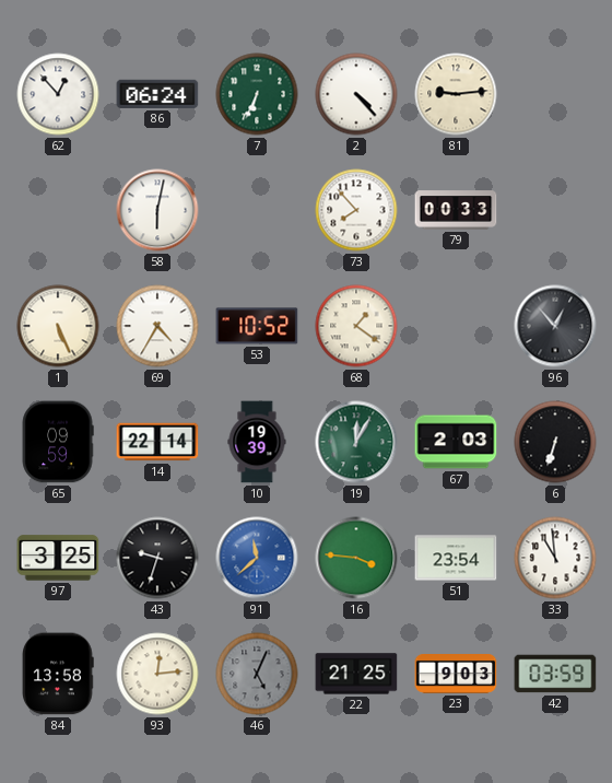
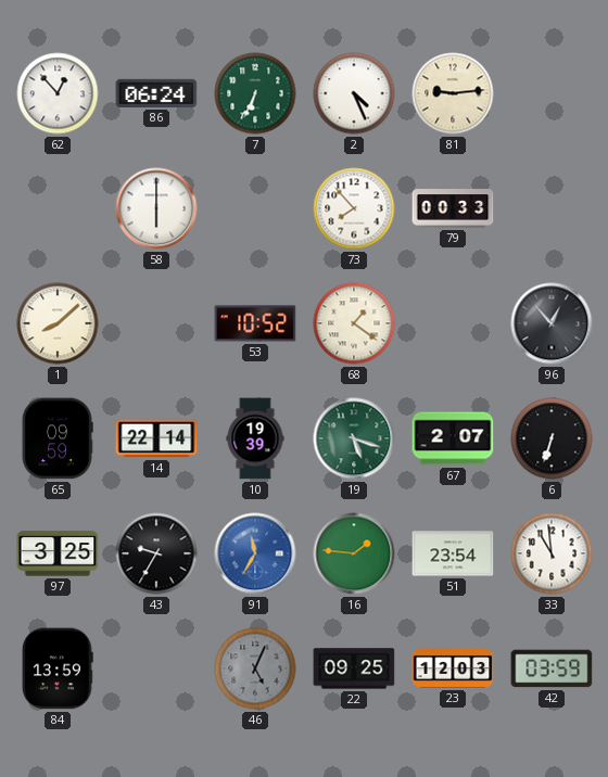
2: 4:23 -> 4:26 (354, 93)
58: 6:02 -> 6:00 (156, 208)
1: 5:26 -> 8:08 (58, 323)
69: 4:35 -> none (157, 326)
19: 12:05 -> 5:18 (354, 438)
67: 2:03 -> 2:07 (453, 438)
43: 9:33 -> 9:35 (156, 553)
91: 11:38 -> 11:35 (255, 553)
16: 3:46 -> 1:46 (354, 553)
84: 13:58 -> 13:59 (58, 668)
93: 12:14 -> none (157, 674)
22: 21:25 -> 09:25 (354, 668)
23: 9:03 -> 12:03 (453, 670)
